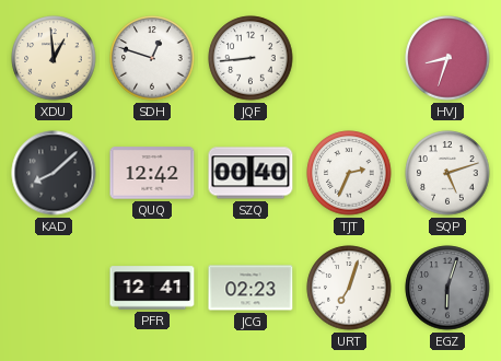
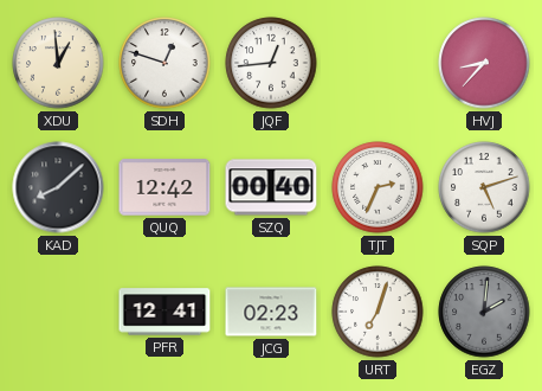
JQF: 8:44 -> 12:44 (271, 63)
HVJ: 8:33 -> 8:37 (484, 63)
EGZ: 6:03 -> 2:01 (484, 312)
